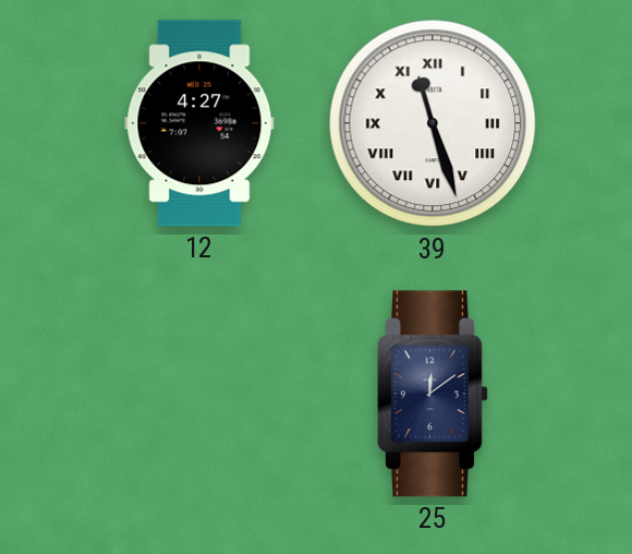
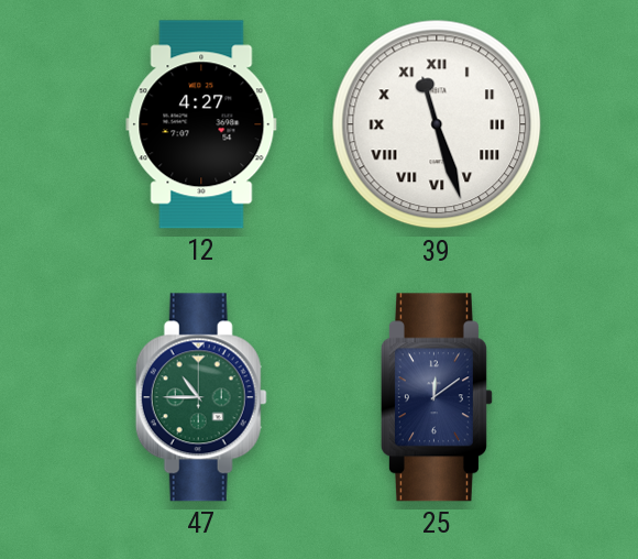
47: none -> 10:45 (201, 397)
